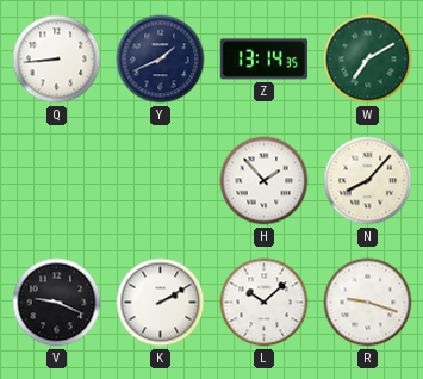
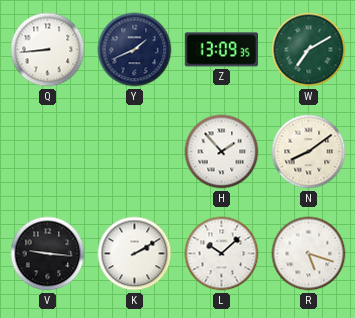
Z: 13:14 -> 13:09 (221, 50)
N: 8:07 -> 8:09 (309, 152)
V: 9:19 -> 9:16 (48, 254)
R: 9:18 -> 5:18 (309, 254)
